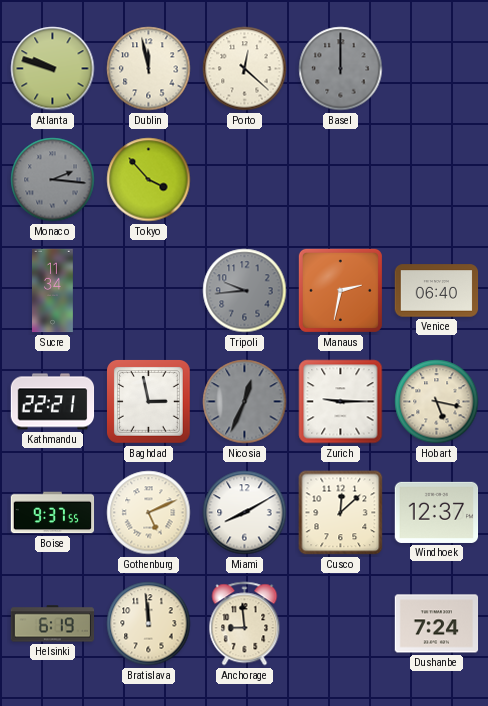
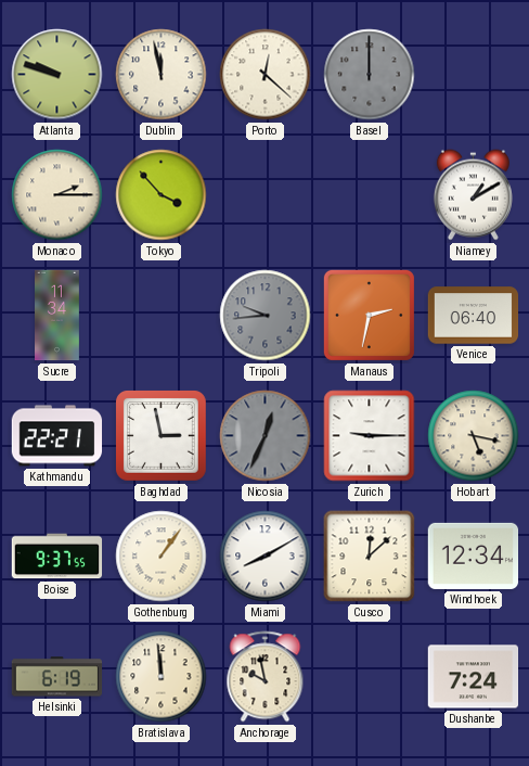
Monaco: 2:16 -> 2:15 (57, 195)
Monaco dial: grey -> cream (57, 195)
Niamey: none -> 1:10 (473, 195)
Gothenburg: 5:11 -> 1:06 (162, 557)
Windhoek: 12:37 -> 12:34 (474, 556)
Anchorage: 8:59 -> 9:58 (266, 677)
